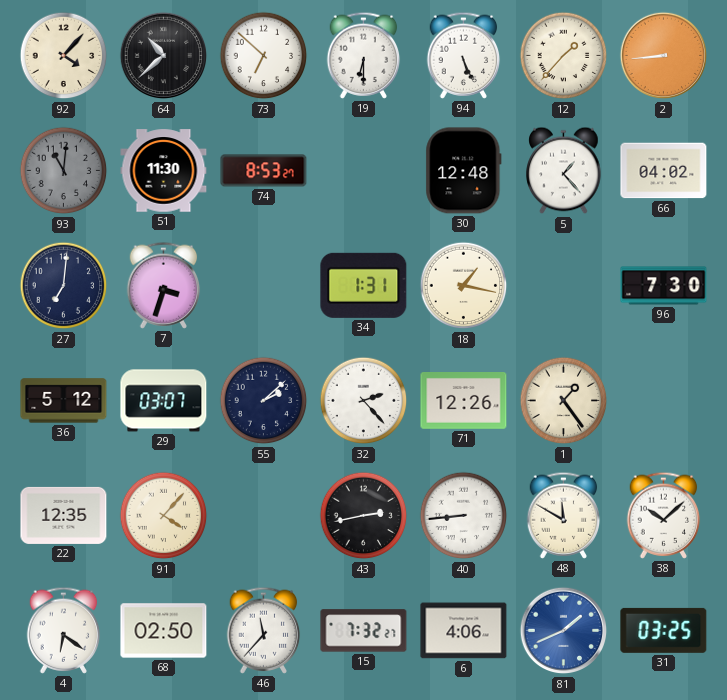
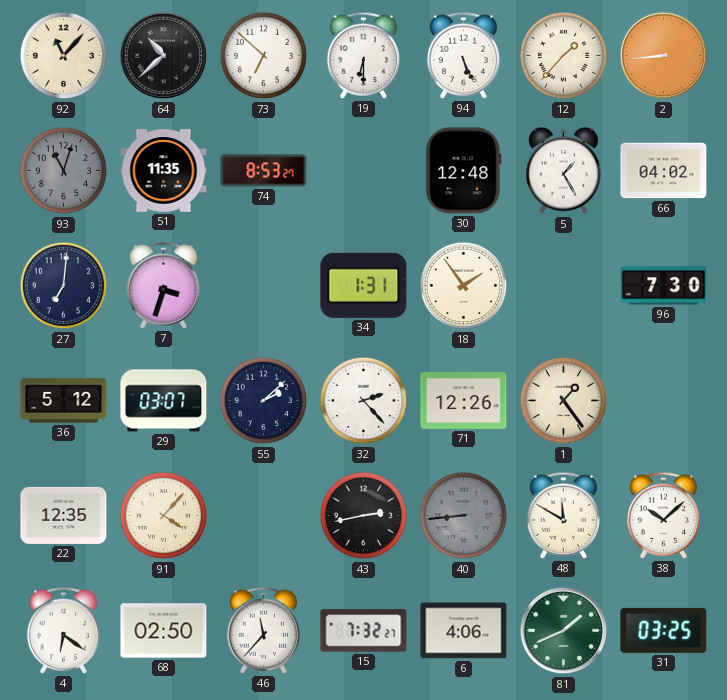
92: 4:07 -> 11:07 (64, 56)
93: 11:01 -> 11:03 (64, 171)
51: 11:30 -> 11:35 (164, 171)
5: 1:23 -> 1:25 (564, 171)
18: 1:17 -> 1:54 (464, 286)
40 dial: white -> grey (464, 516)
81 dial: blue -> green (564, 631)
